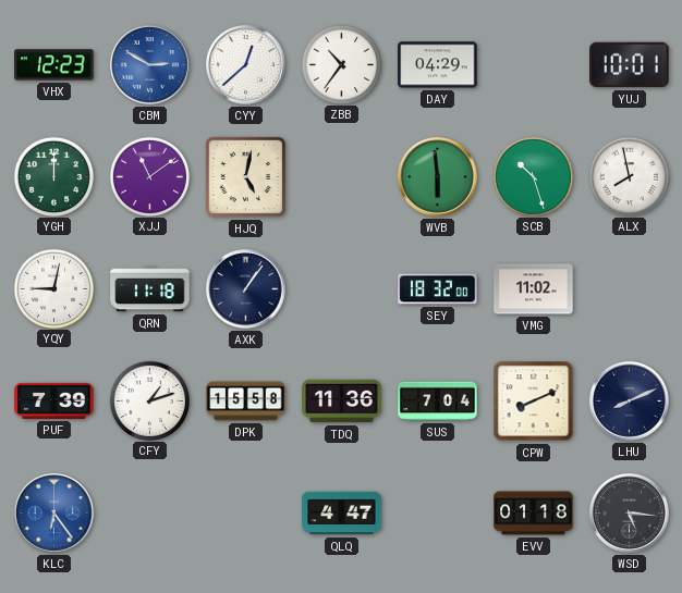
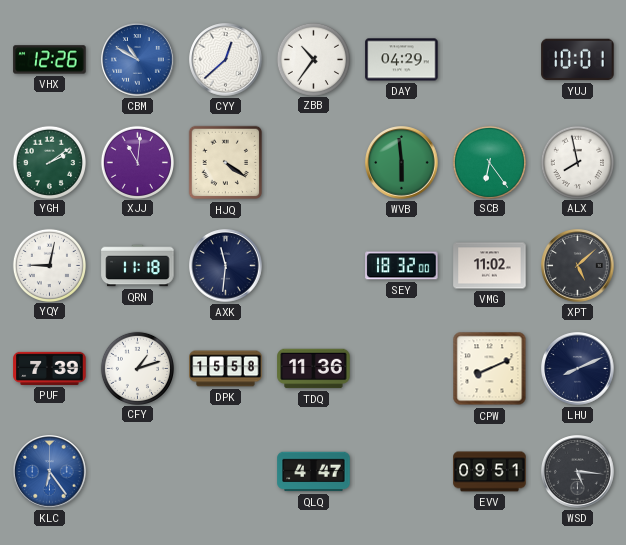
VHX: 12:23 -> 12:26 (50, 60)
CBM: 2:50 -> 10:50 (138, 60)
YGH: 12:00 -> 2:09 (49, 162)
XJJ: 11:09 -> 11:01 (137, 162)
HJQ: 5:02 -> 4:21 (226, 163)
SCB: 10:27 -> 6:24 (489, 162)
AXK: 1:06 -> 11:31 (226, 266)
XPT: none -> 5:08 (578, 266)
SUS: 7:04 -> none (438, 401)
EVV: 01:18 -> 09:51 (490, 472)
